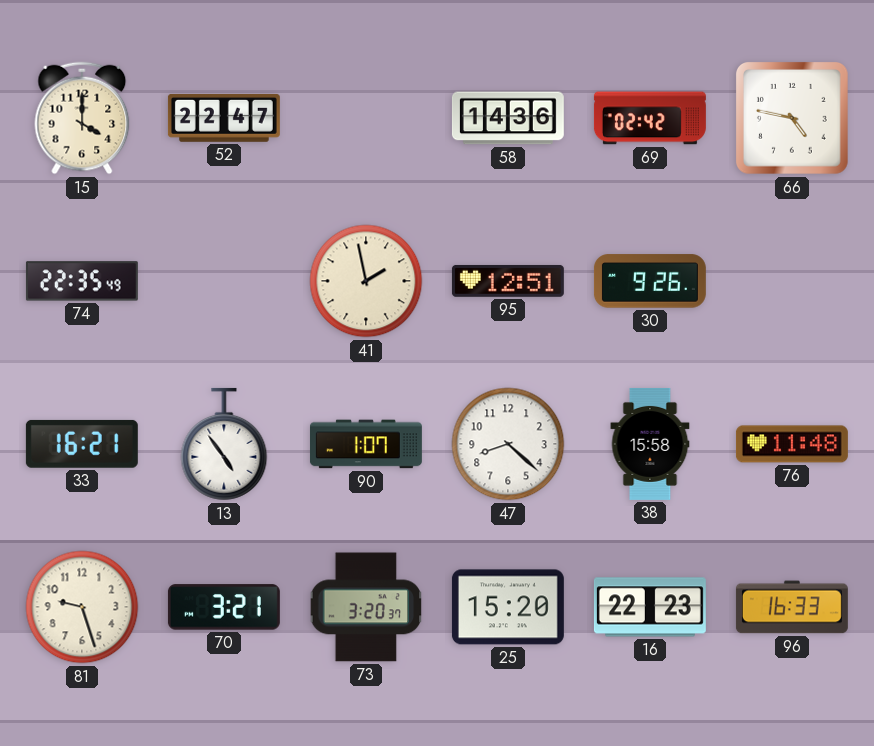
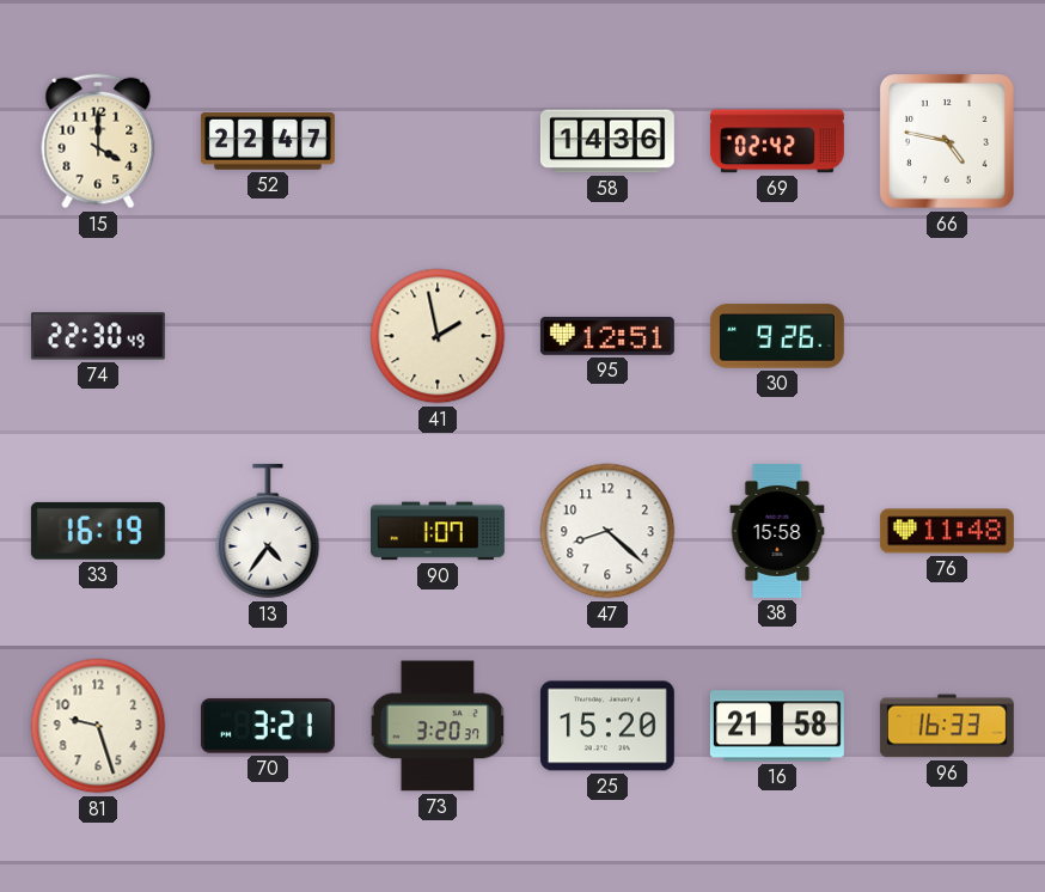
74: 22:35 -> 22:30 (98, 336)
33: 16:21 -> 16:19 (98, 531)
13: 4:54 -> 4:36 (268, 531)
16: 22:23 -> 21:58 (777, 726)
